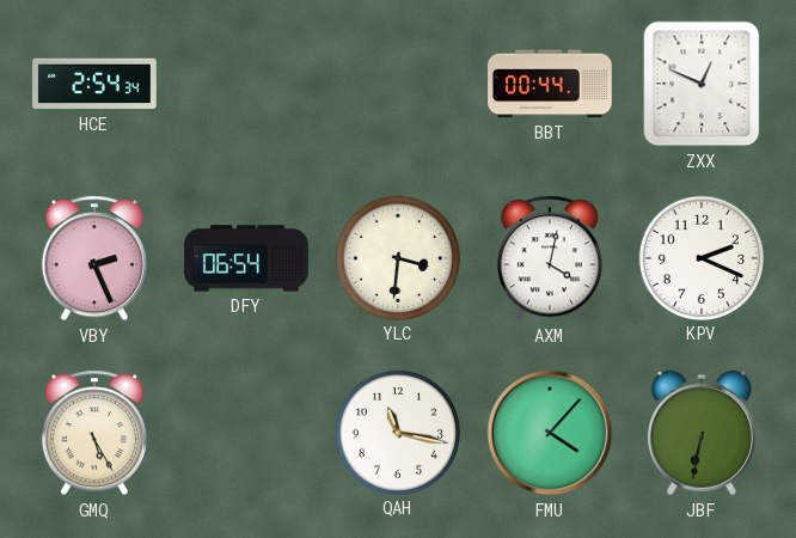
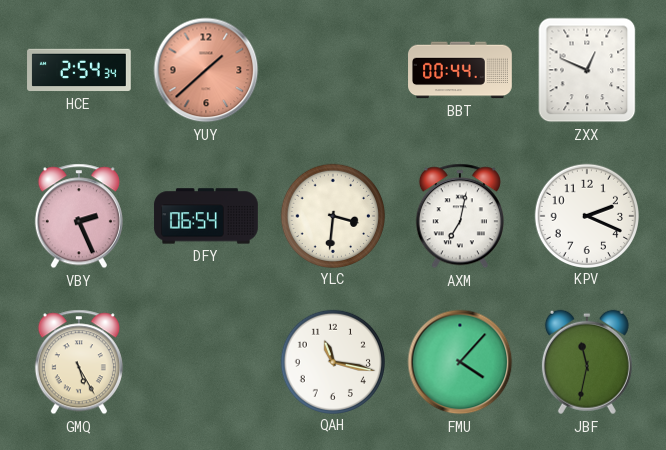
YUY: none -> 1:38 (206, 70)
AXM: 4:02 -> 7:02 (460, 216)
JBF: 6:32 -> 11:32 (587, 362)
